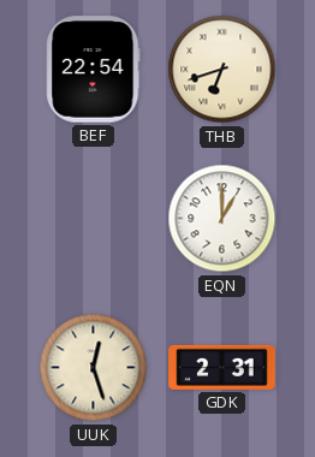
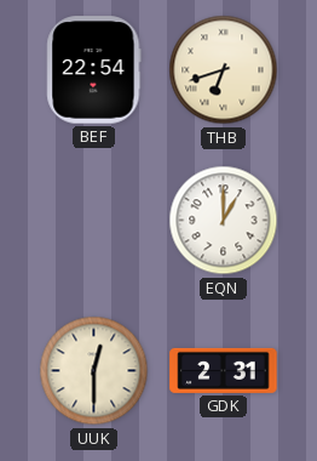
UUK: 12:27 -> 12:30 (94, 371)
